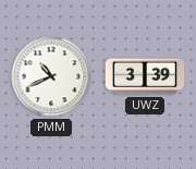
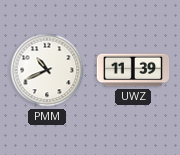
UWZ: 3:39 -> 11:39 (133, 70)
